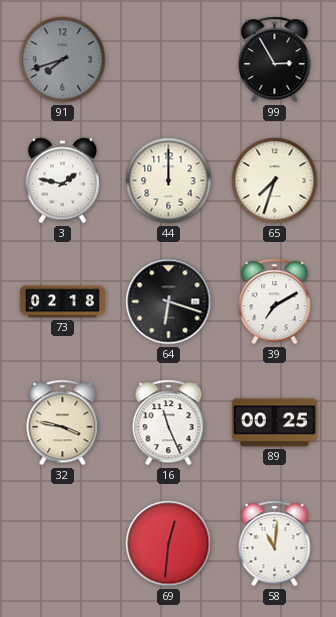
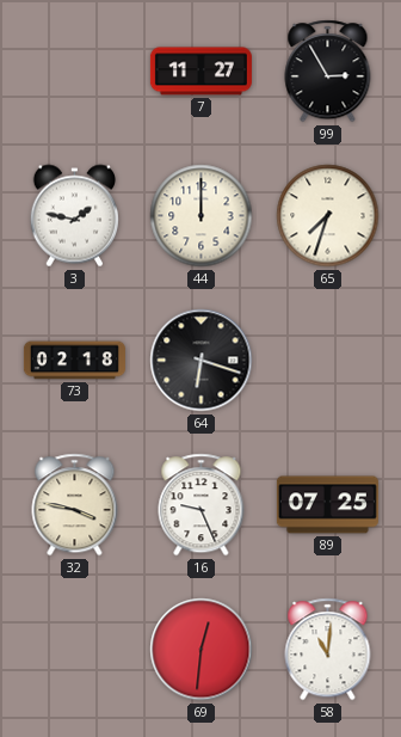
91: 7:42 -> none (63, 60)
7: none -> 11:27 (200, 72)
39: 7:10 -> none (275, 302)
16: 11:26 -> 9:26 (202, 505)
89: 00:25 -> 07:25 (327, 505)
